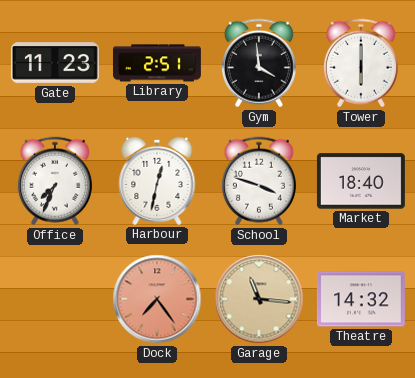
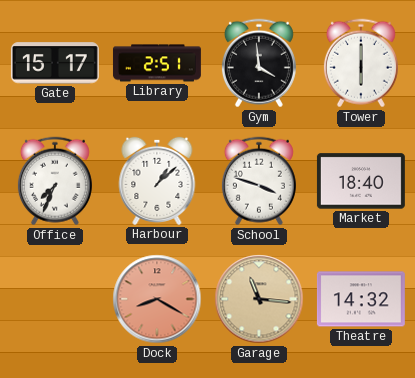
Gate: 11:23 -> 15:17 (55, 63)
Harbour: 12:32 -> 1:08 (157, 181)
Dock: 7:24 -> 8:20 (157, 299)
